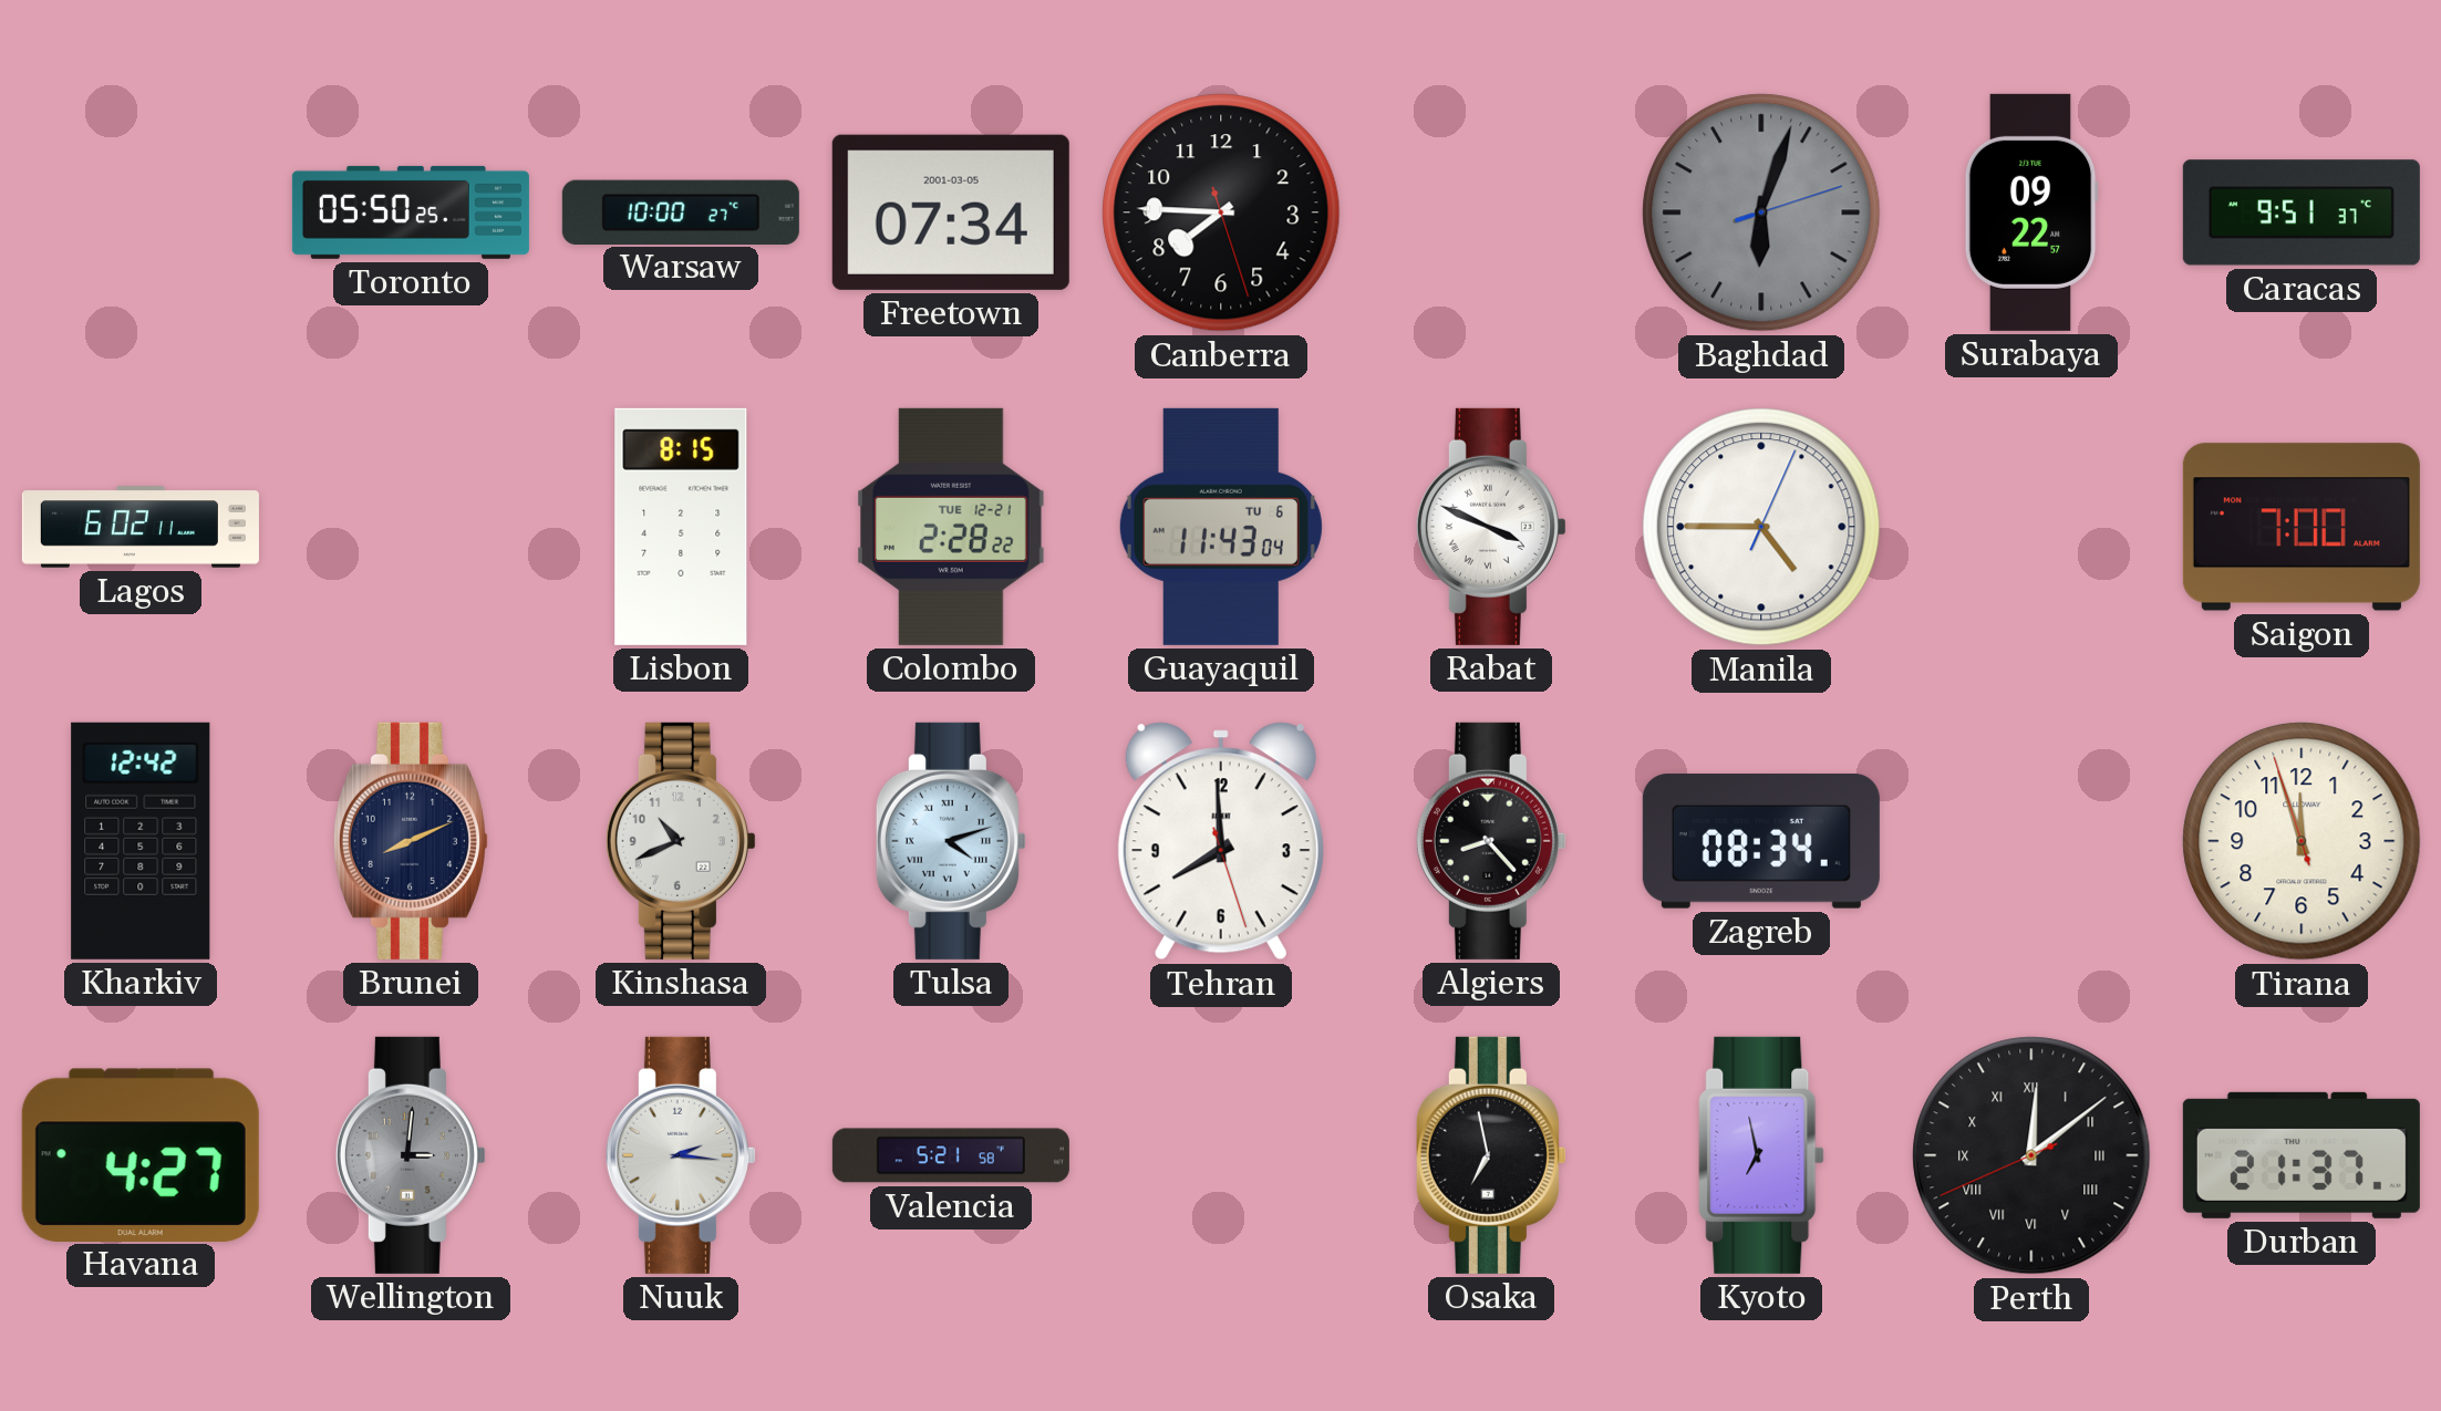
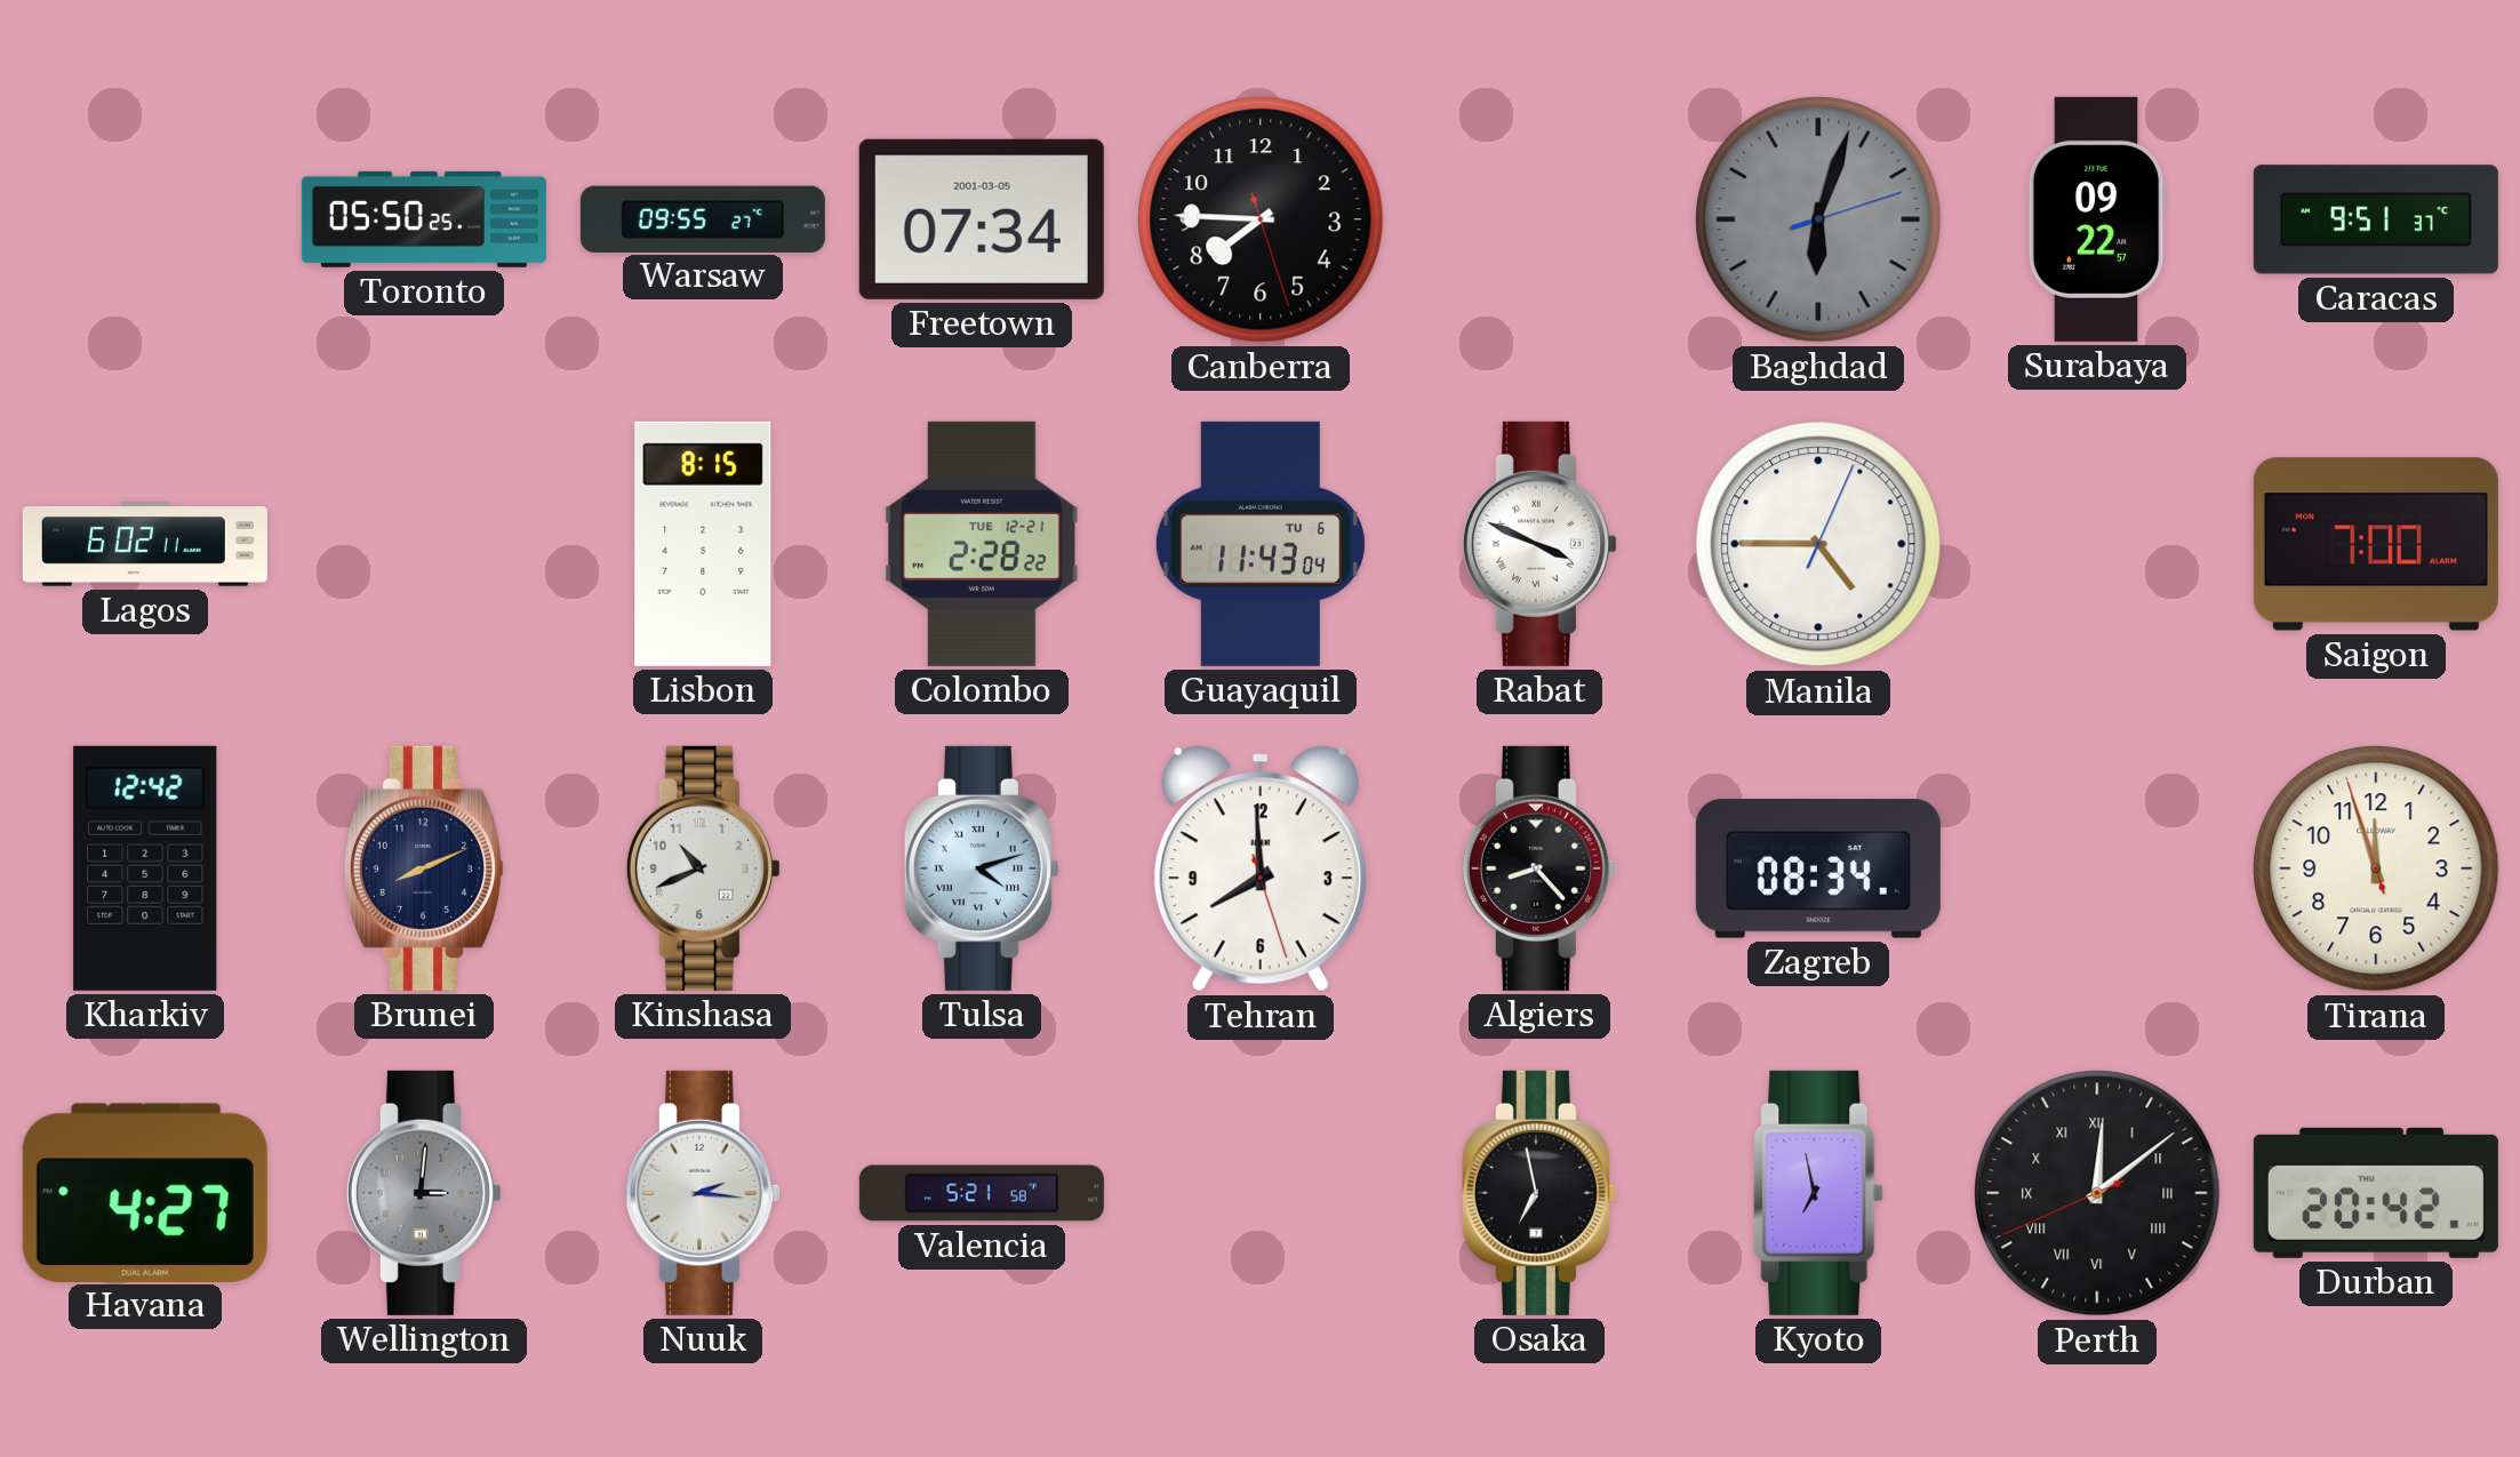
Warsaw: 10:00 -> 09:55 (703, 218)
Durban: 21:37 -> 20:42 (2376, 1193)
